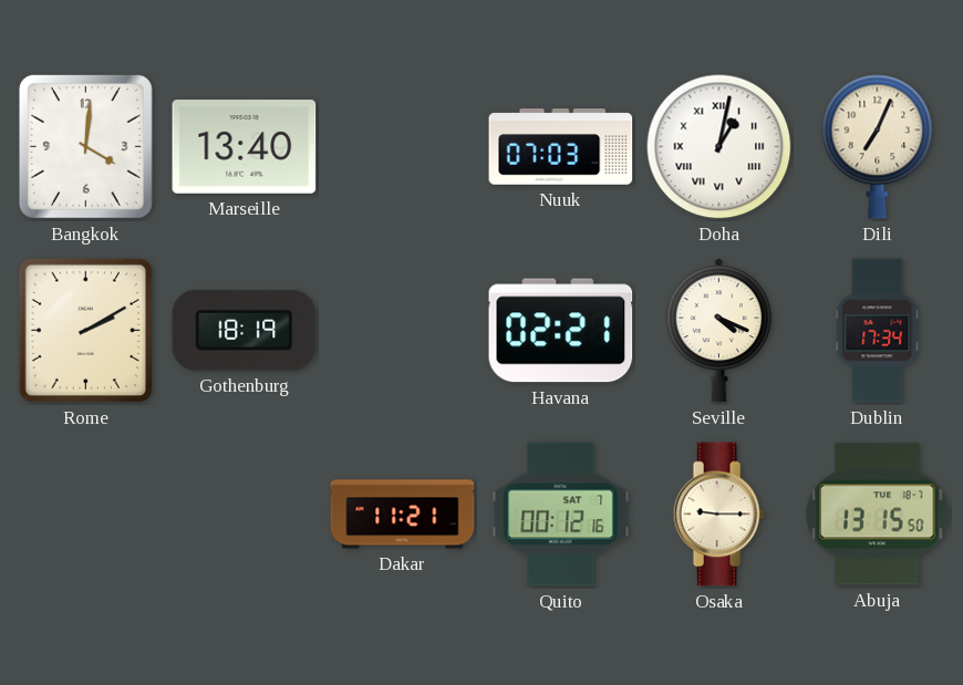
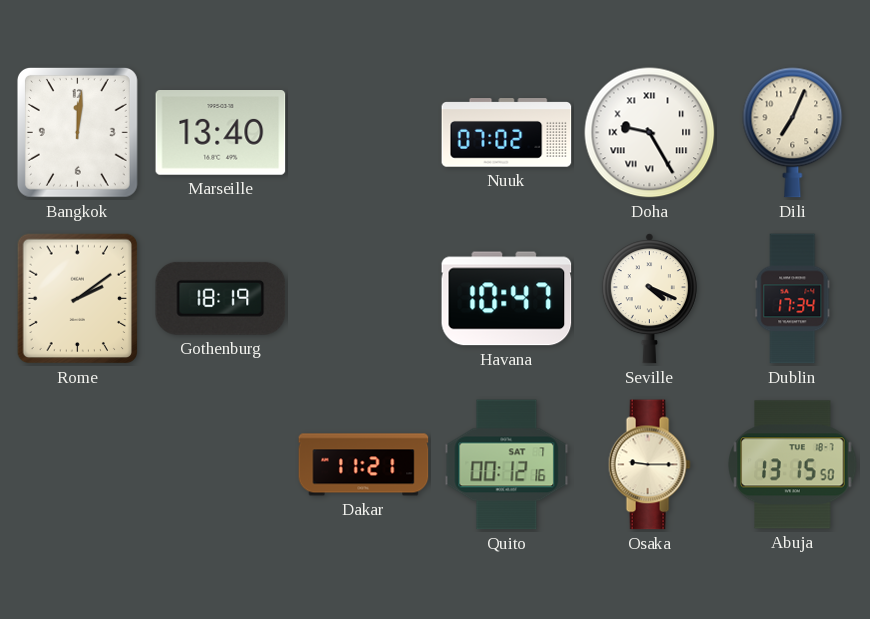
Bangkok: 4:01 -> 12:01 (77, 132)
Nuuk: 07:03 -> 07:02 (507, 133)
Doha: 1:02 -> 9:25 (650, 133)
Rome: 2:10 -> 2:09 (78, 299)
Havana: 02:21 -> 10:47 (507, 299)
